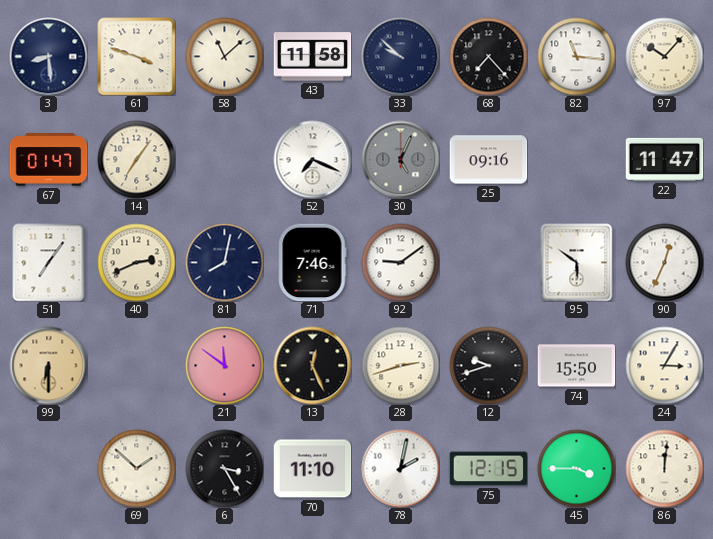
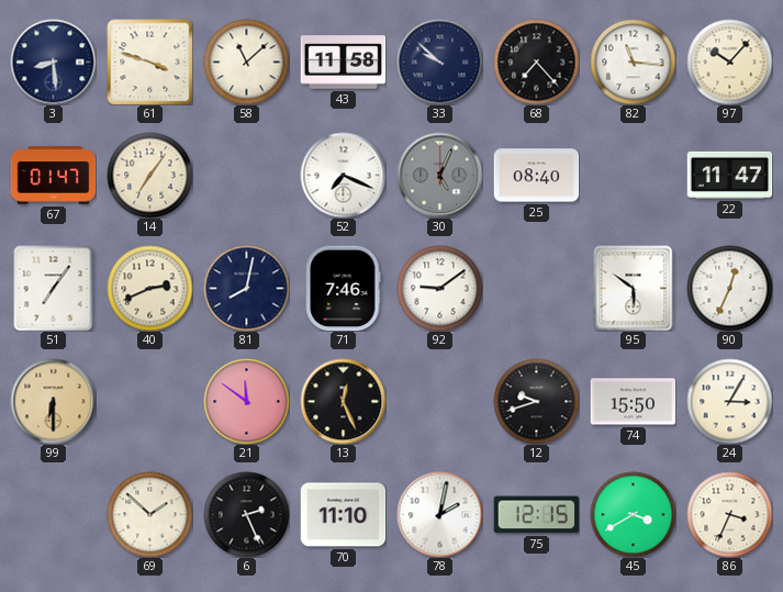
25: 09:16 -> 08:40 (536, 176)
28: 2:42 -> none (400, 365)
6: 3:25 -> 2:26 (246, 514)
45: 3:45 -> 3:40 (633, 514)
86: 12:01 -> 3:34 (729, 514)
